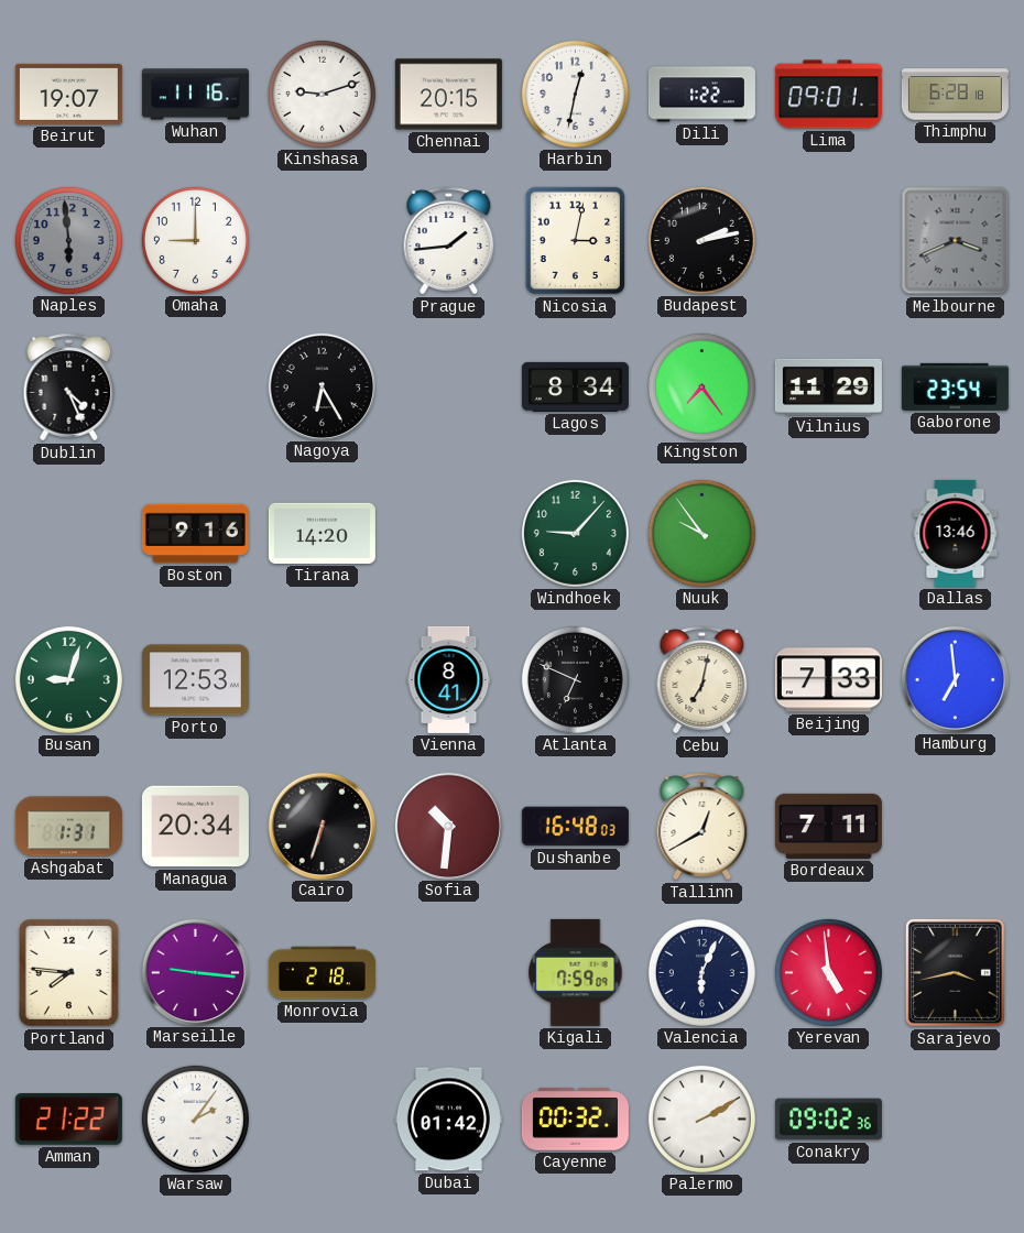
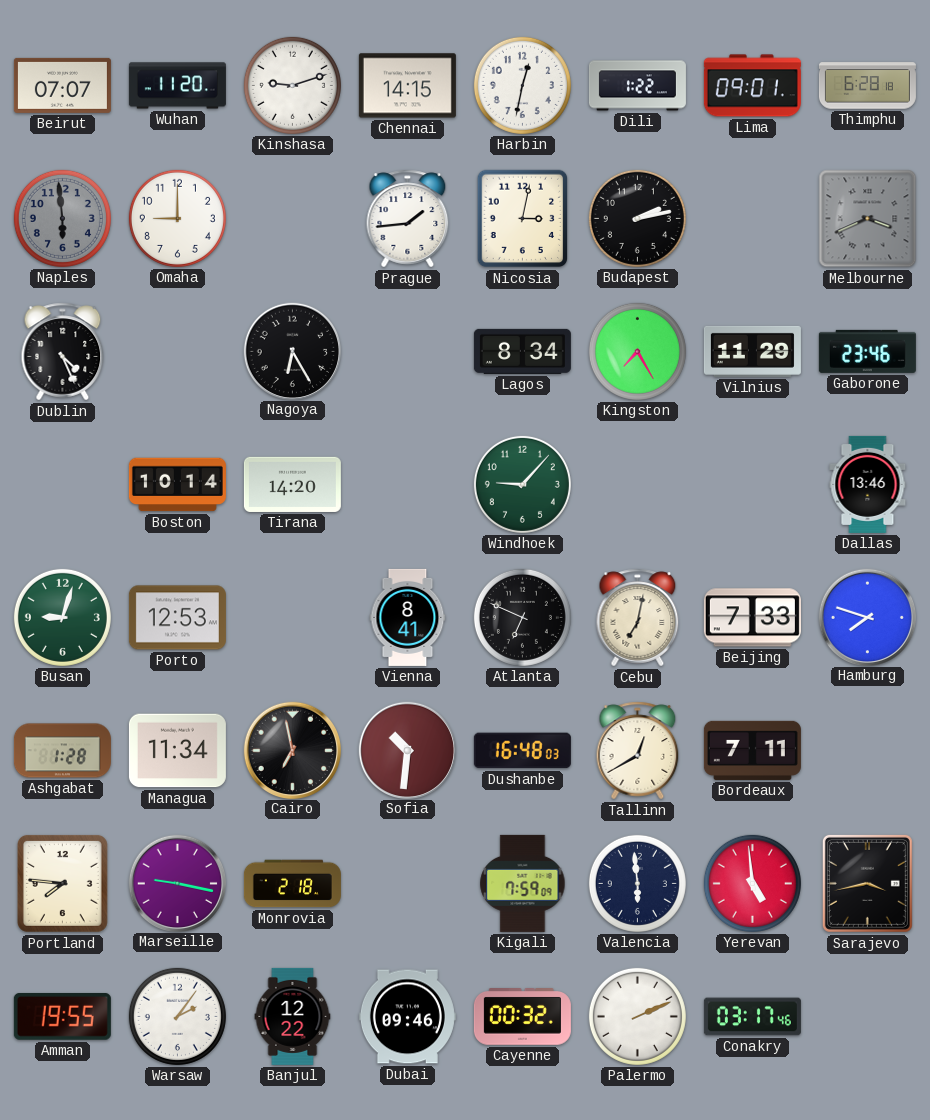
Beirut: 19:07 -> 07:07 (62, 85)
Wuhan: 11:16 -> 11:20 (177, 86)
Chennai: 20:15 -> 14:15 (407, 86)
Kingston: 7:24 -> 7:25 (637, 351)
Gaborone: 23:54 -> 23:46 (867, 351)
Boston: 9:16 -> 10:14 (177, 485)
Nuuk: 9:54 -> none (701, 533)
Hamburg: 6:59 -> 7:48 (867, 617)
Ashgabat: 1:31 -> 1:28 (62, 751)
Managua: 20:34 -> 11:34 (177, 751)
Cairo: 6:33 -> 6:58 (292, 750)
Marseille: 9:16 -> 9:17 (177, 883)
Valencia: 6:04 -> 5:59 (637, 883)
Amman: 21:22 -> 19:55 (62, 1016)
Banjul: none -> 12:22 (293, 1016)
Dubai: 01:42 -> 09:46 (407, 1017)
Palermo: 2:10 -> 2:11 (637, 1016)
Conakry: 09:02 -> 03:17 (752, 1017)
